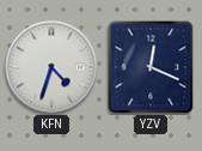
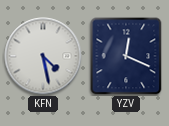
KFN: 4:33 -> 4:28 (43, 56)
